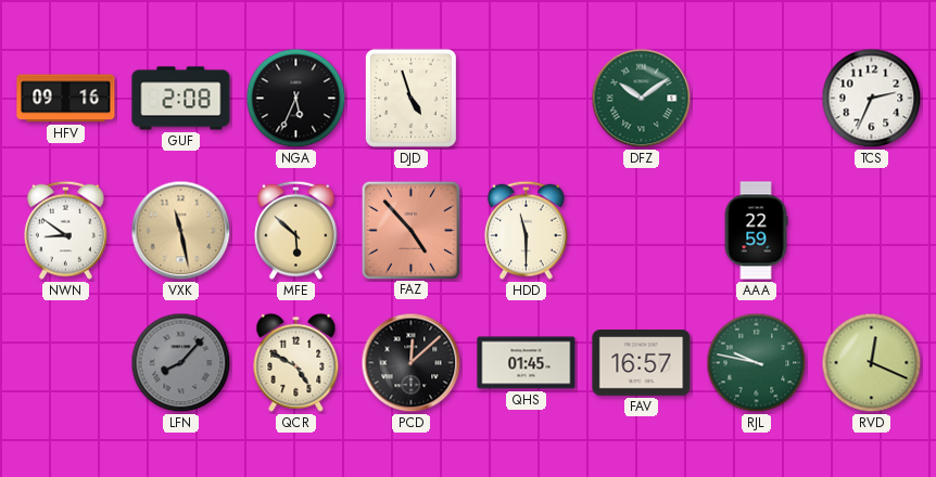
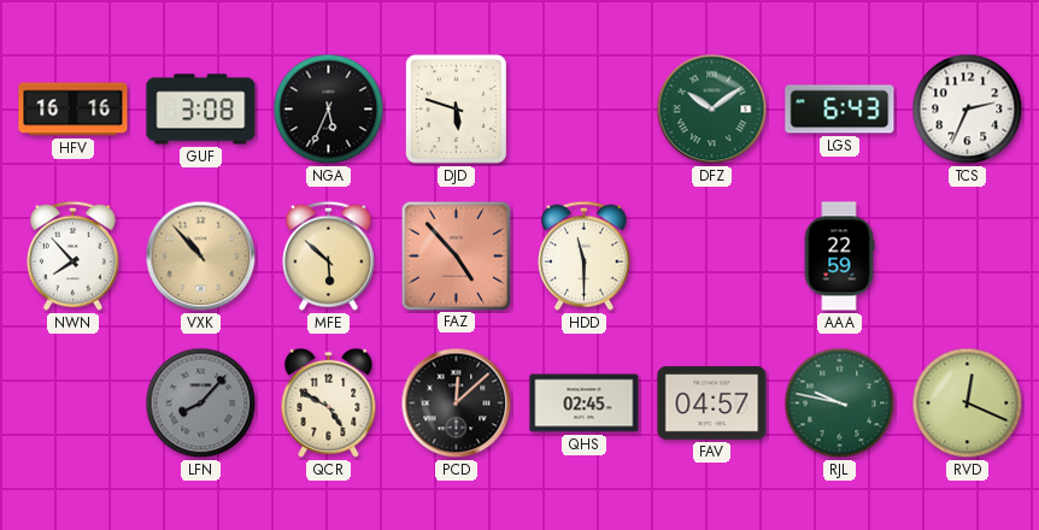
HFV: 09:16 -> 16:16 (74, 110)
GUF: 2:08 -> 3:08 (201, 110)
DJD: 4:57 -> 5:48 (456, 108)
LGS: none -> 6:43 (840, 110)
NWN: 8:51 -> 7:53 (72, 255)
VXK: 11:28 -> 10:53 (201, 257)
QHS: 01:45 -> 02:45 (585, 404)
FAV: 16:57 -> 04:57 (712, 404)
